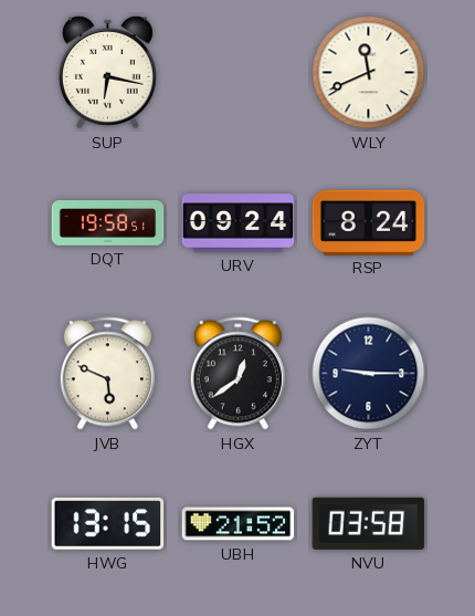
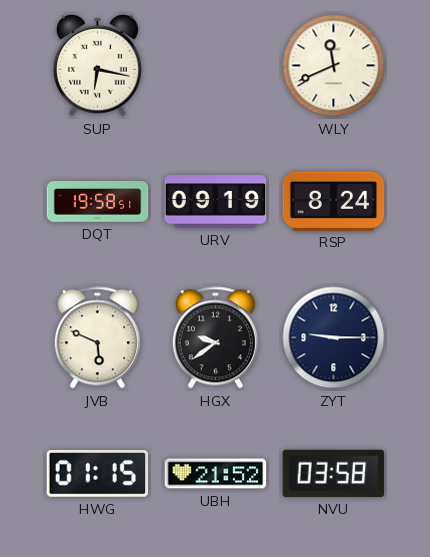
URV: 09:24 -> 09:19 (216, 202)
HGX: 12:39 -> 9:39 (215, 338)
HWG: 13:15 -> 01:15 (98, 473)
